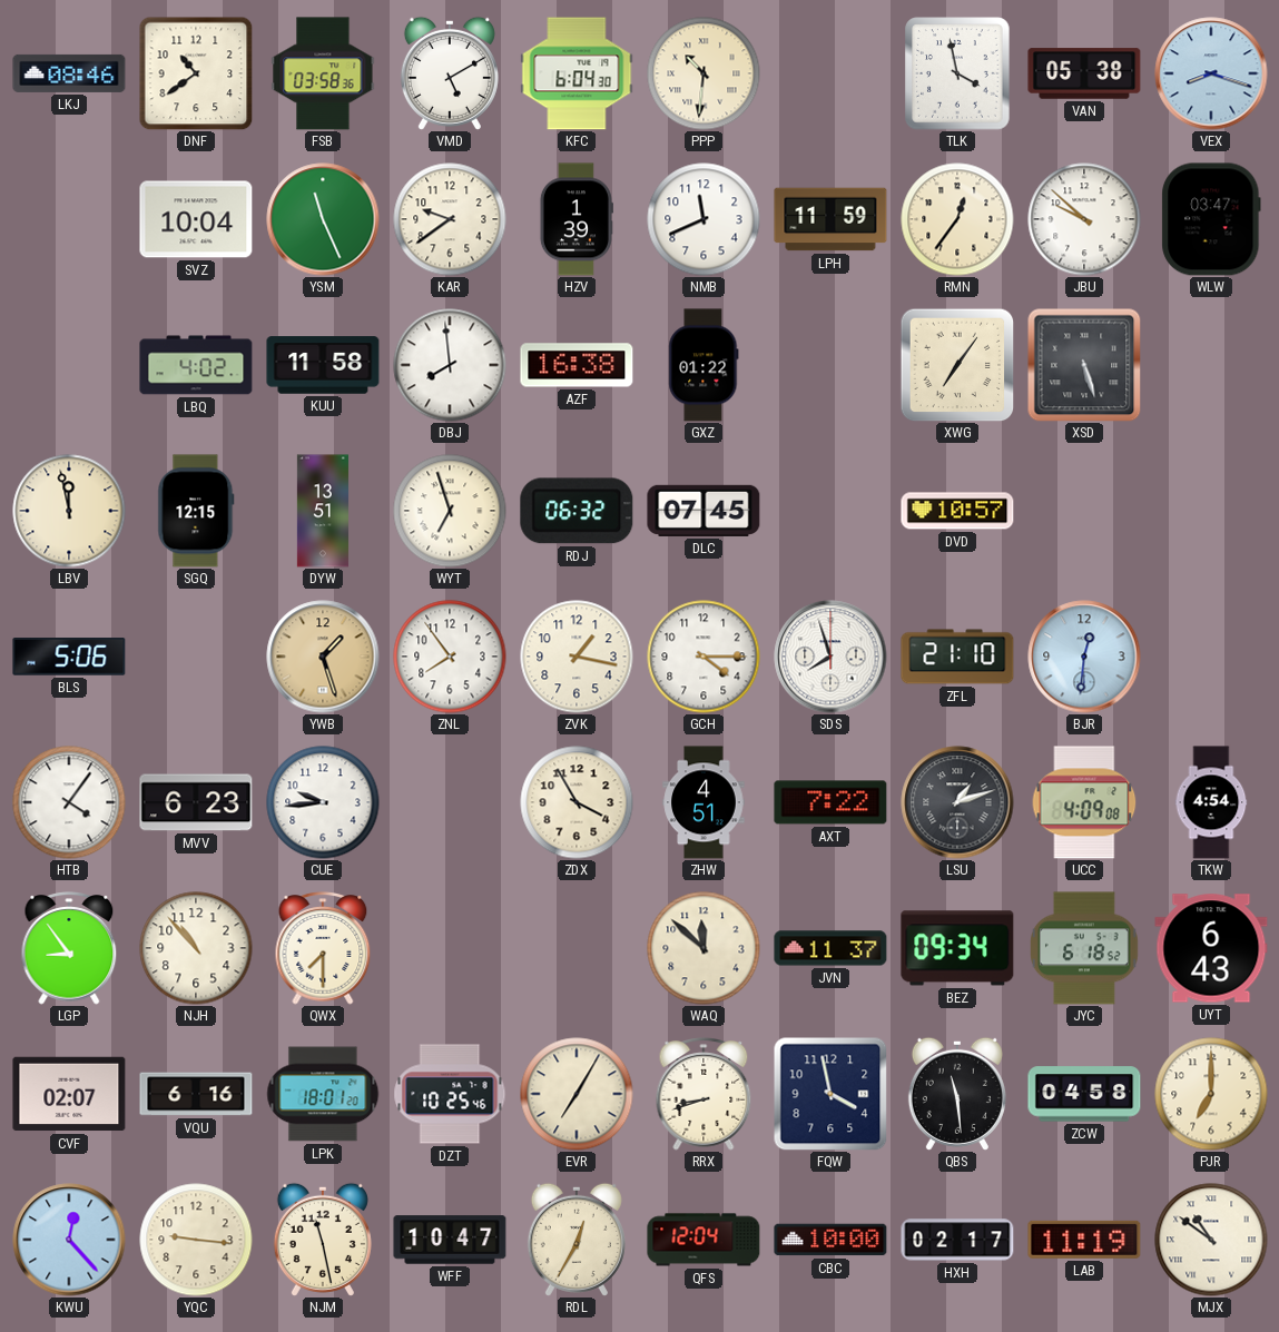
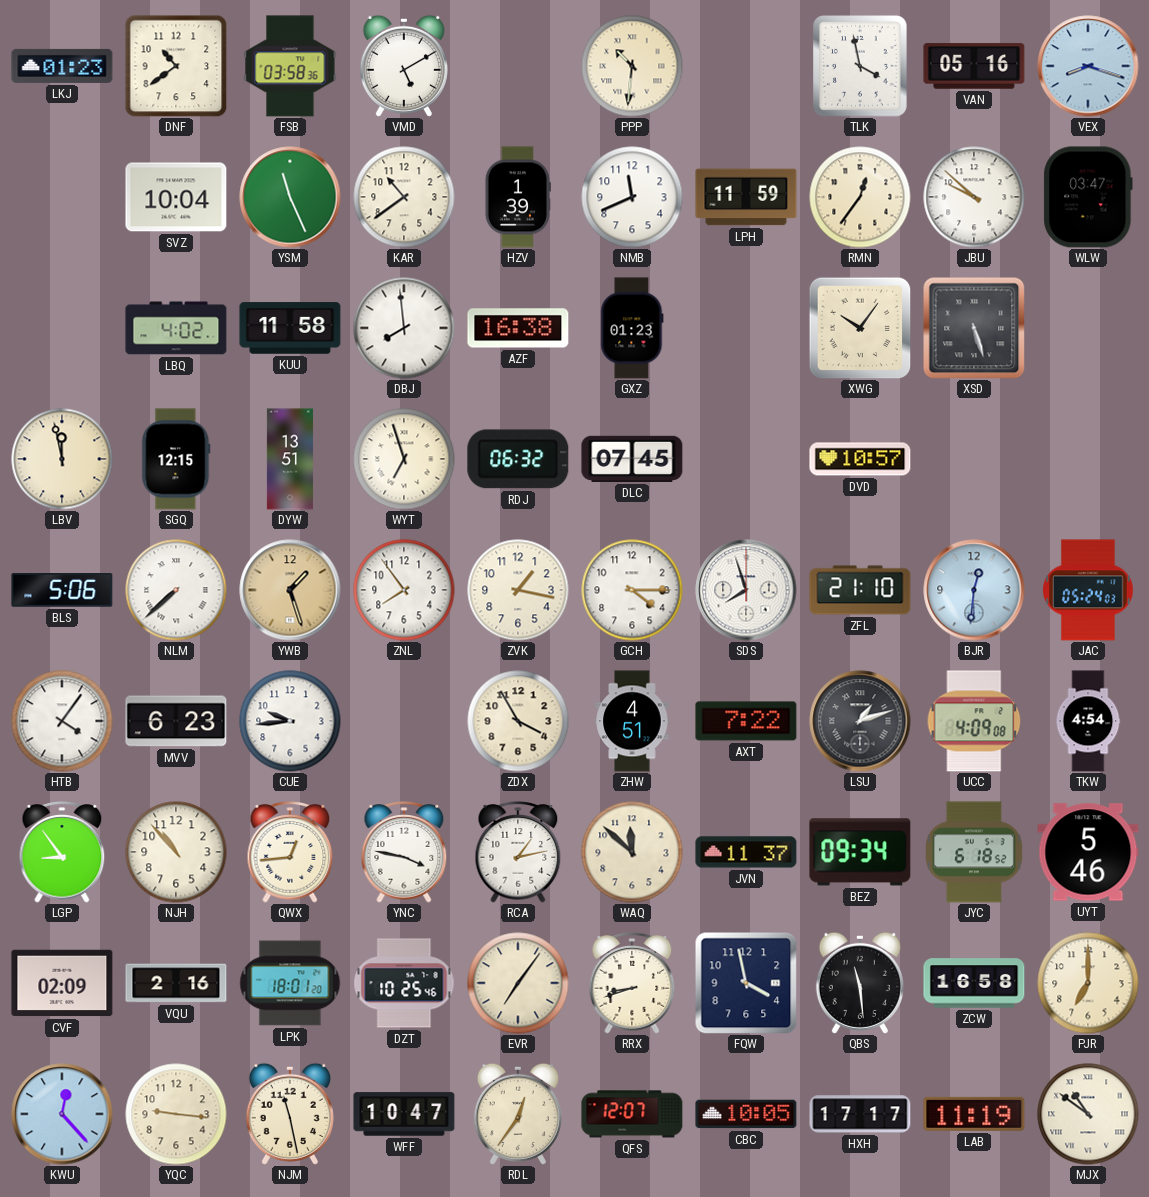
LKJ: 08:46 -> 01:23 (62, 66)
KFC: 6:04 -> none (577, 73)
VAN: 05:38 -> 05:16 (974, 66)
KAR: 9:39 -> 10:39 (404, 197)
GXZ: 01:22 -> 01:23 (632, 328)
XWG: 7:06 -> 10:06 (860, 328)
NLM: none -> 7:38 (176, 590)
JAC: none -> 05:24 (1088, 590)
QWX: 7:30 -> 12:44 (290, 852)
YNC: none -> 3:47 (404, 852)
RCA: none -> 1:13 (518, 852)
UYT: 6:43 -> 5:46 (1088, 852)
CVF: 02:07 -> 02:09 (62, 983)
VQU: 6:16 -> 2:16 (176, 983)
EVR: 7:05 -> 7:06 (518, 983)
ZCW: 04:58 -> 16:58 (974, 983)
RDL: 12:35 -> 12:36 (518, 1114)
QFS: 12:04 -> 12:07 (632, 1114)
CBC: 10:00 -> 10:05 (746, 1114)
HXH: 02:17 -> 17:17 (860, 1114)
